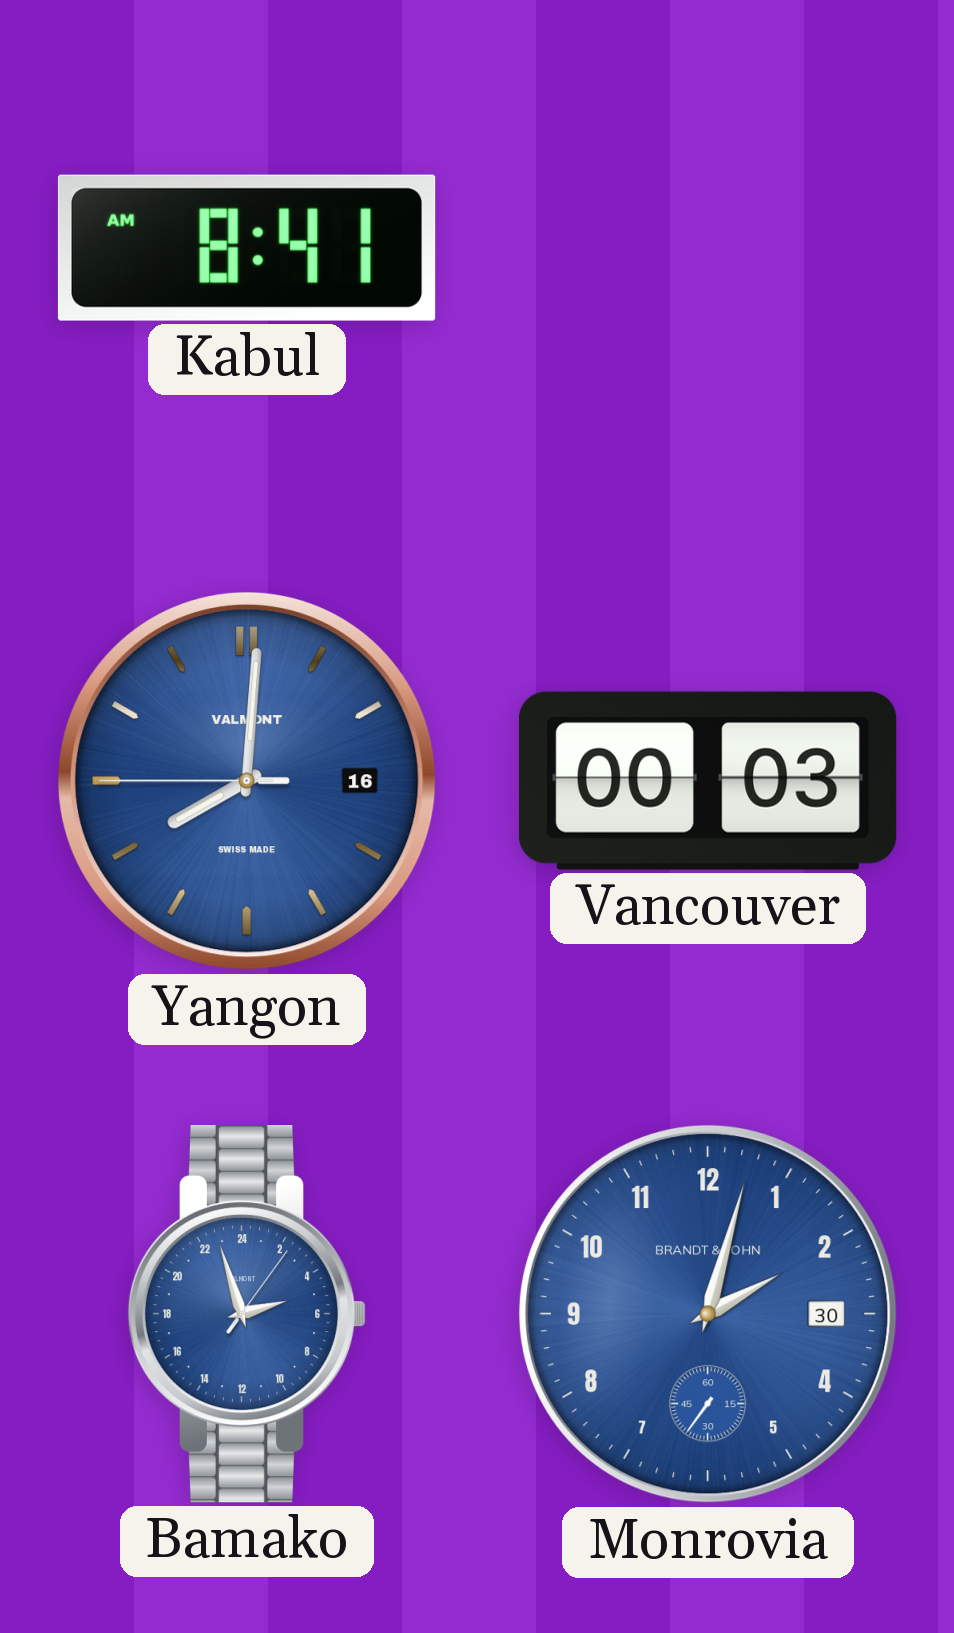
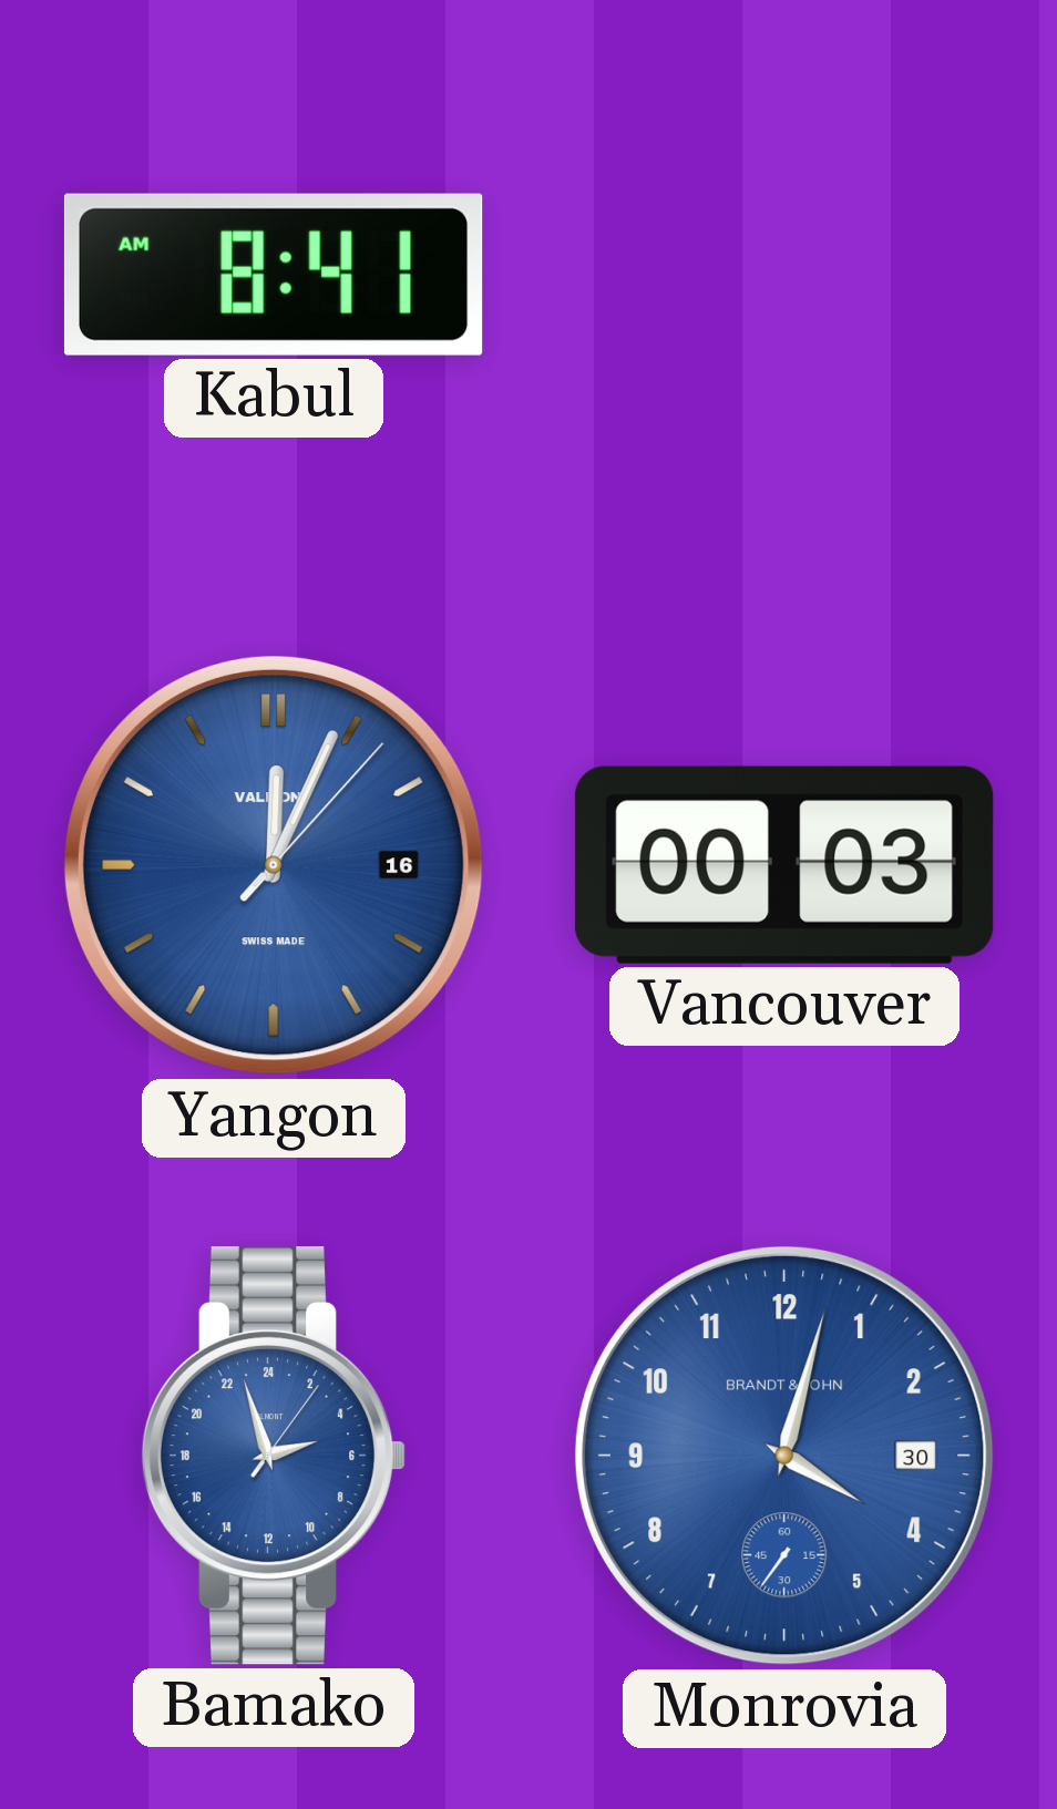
Yangon: 8:00 -> 12:04 (274, 865)
Monrovia: 2:02 -> 4:02 (784, 1456)
